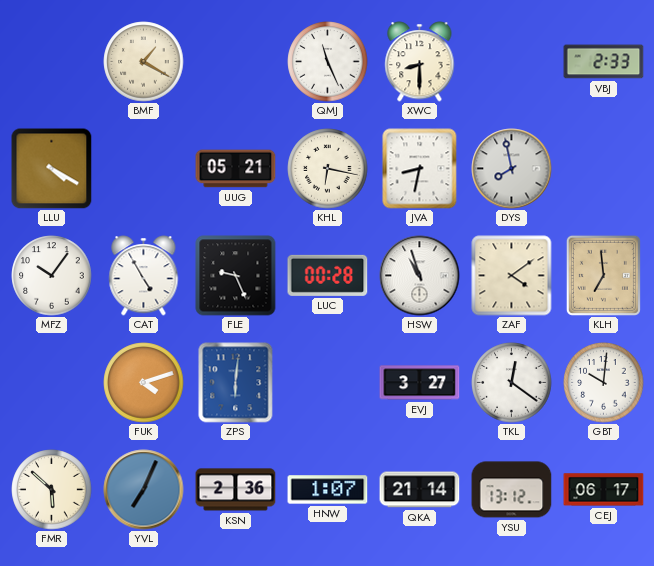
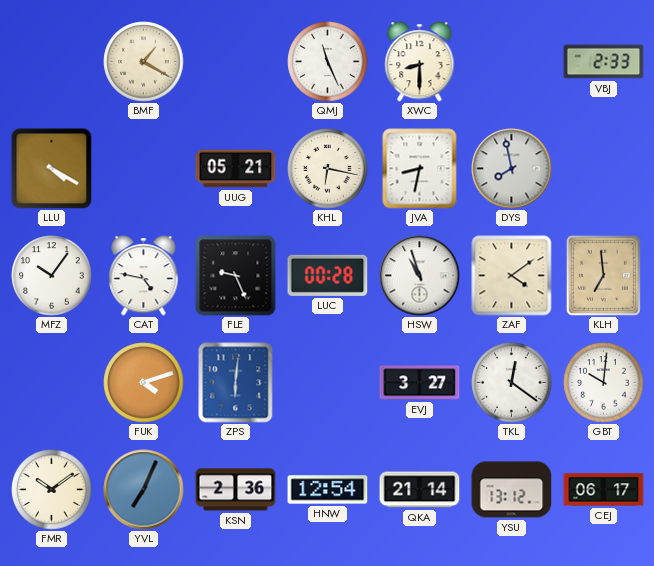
CAT: 4:55 -> 4:47 (144, 276)
FMR: 5:52 -> 10:09 (52, 490)
HNW: 1:07 -> 12:54 (328, 490)
